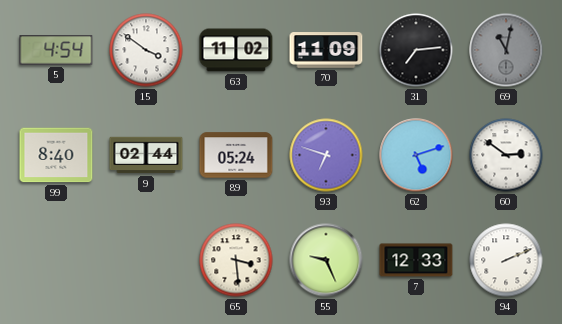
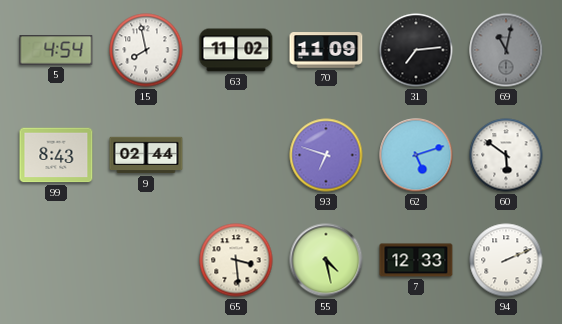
15: 3:51 -> 7:58 (146, 50)
99: 8:40 -> 8:43 (56, 155)
89: 05:24 -> none (236, 155)
60: 2:51 -> 5:51 (506, 155)
55: 9:26 -> 4:28 (326, 260)
